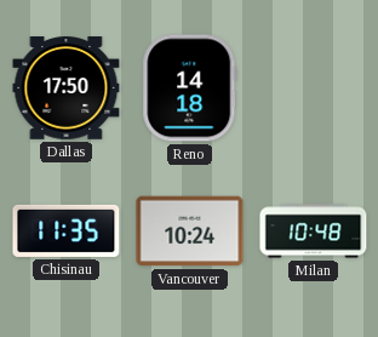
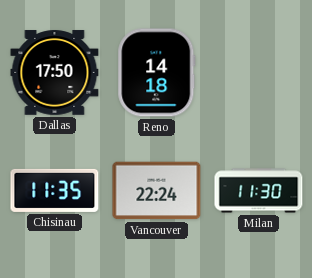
Vancouver: 10:24 -> 22:24 (157, 191)
Milan: 10:48 -> 11:30 (259, 191)
